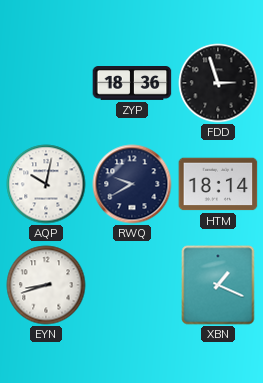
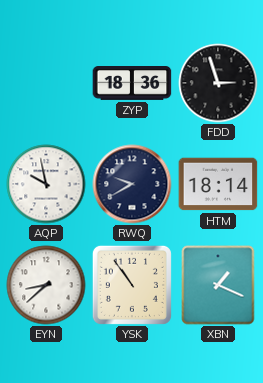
AQP: 10:02 -> 9:58 (46, 184)
EYN: 8:42 -> 8:38 (46, 285)
YSK: none -> 10:54 (132, 285)
